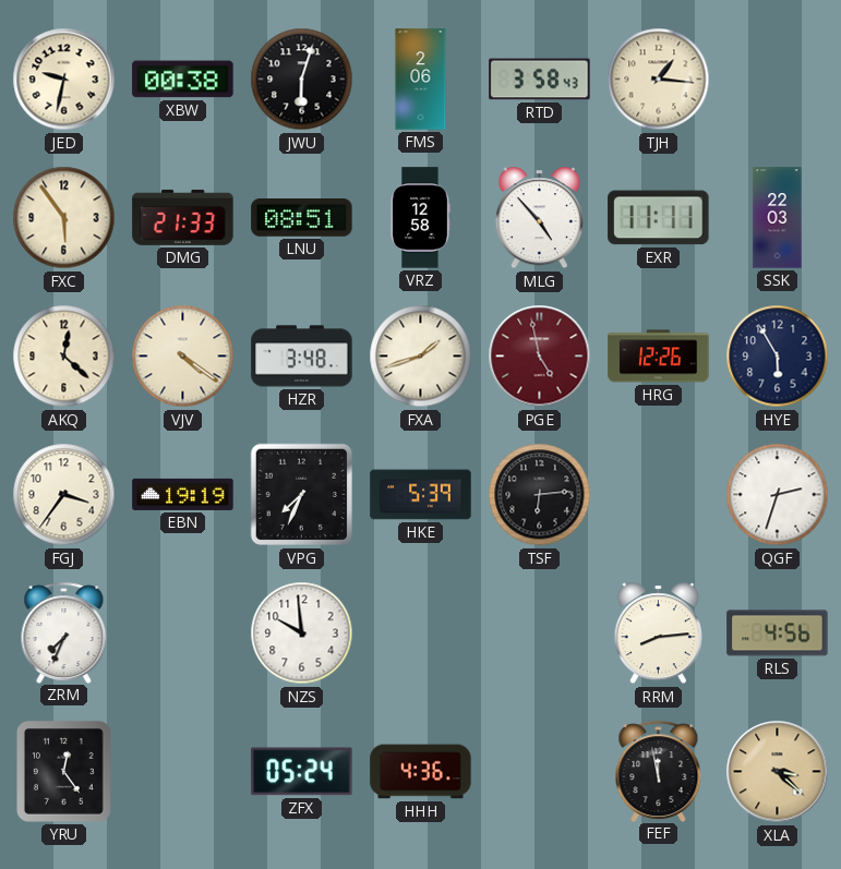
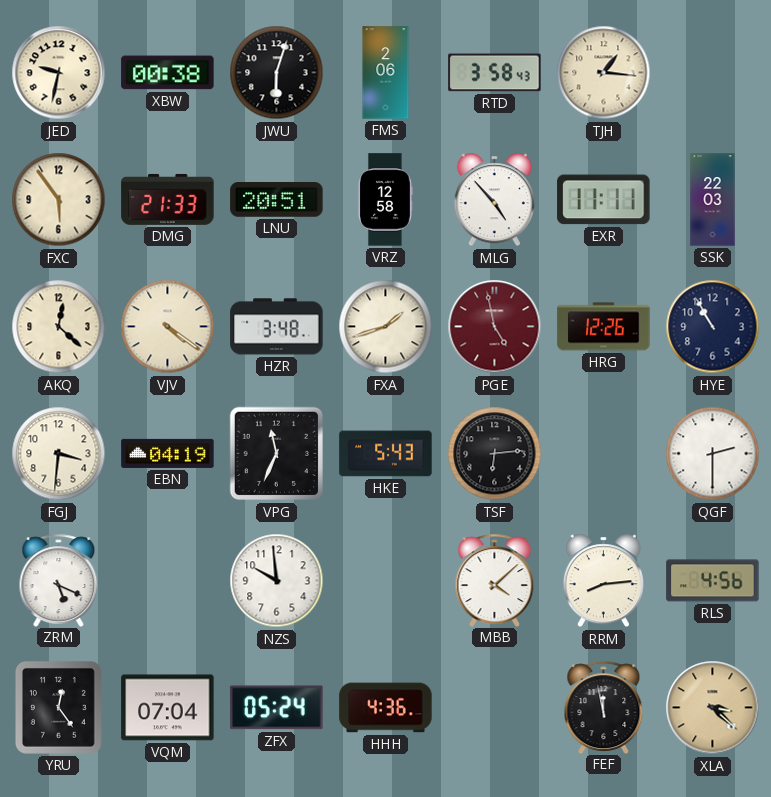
LNU: 08:51 -> 20:51 (277, 200)
HYE: 5:55 -> 10:55 (713, 327)
FGJ: 3:36 -> 3:31 (59, 454)
EBN: 19:19 -> 04:19 (168, 453)
VPG: 7:34 -> 11:34 (277, 454)
HKE: 5:39 -> 5:43 (386, 454)
QGF: 2:33 -> 2:30 (713, 454)
ZRM: 7:34 -> 5:19 (59, 580)
MBB: none -> 4:08 (495, 580)
VQM: none -> 07:04 (168, 708)
